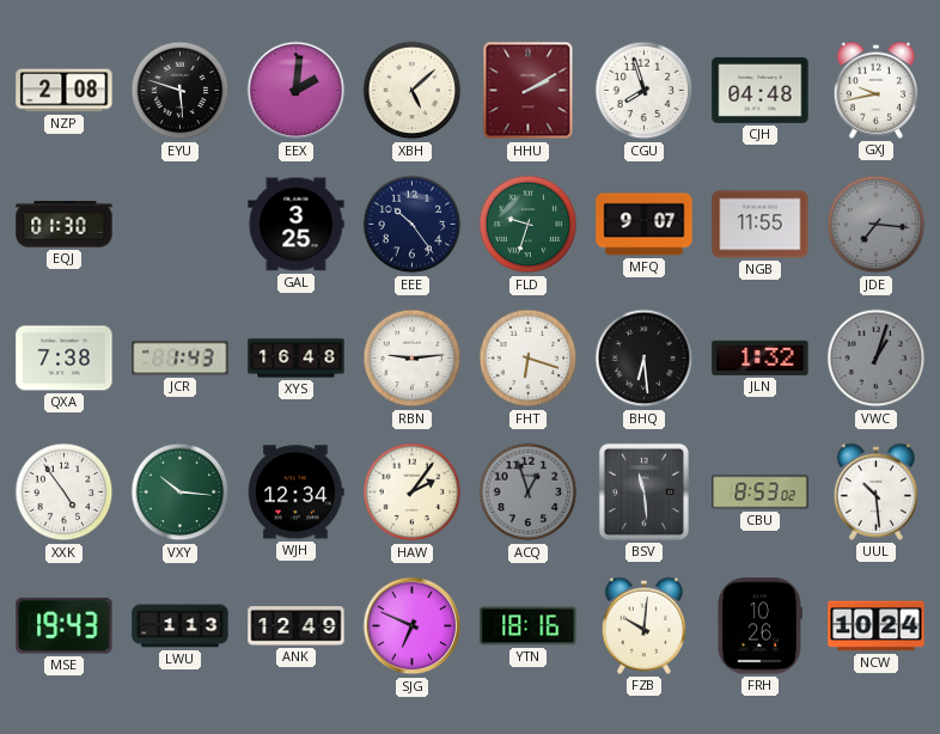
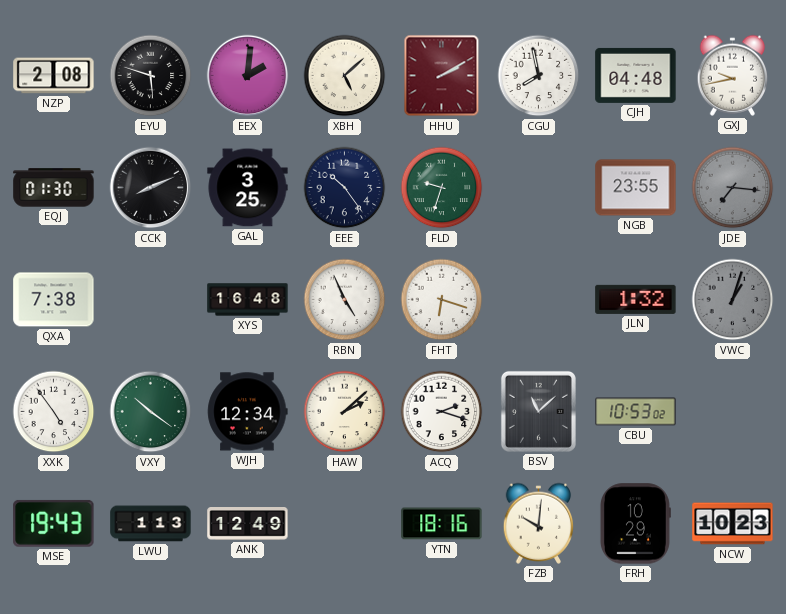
CGU: 7:57 -> 7:58 (539, 76)
CCK: none -> 8:11 (151, 188)
MFQ: 9:07 -> none (645, 225)
NGB: 11:55 -> 23:55 (636, 188)
JCR: 1:43 -> none (181, 359)
RBN: 9:14 -> 4:56 (345, 300)
BHQ: 6:29 -> none (645, 359)
VXY: 10:16 -> 10:21 (151, 412)
HAW: 2:06 -> 2:08 (345, 412)
ACQ: 12:57 -> 2:18 (442, 412)
ACQ dial: grey -> white (442, 412)
BSV: 11:29 -> 11:08 (538, 411)
CBU: 8:53 -> 10:53 (636, 412)
UUL: 10:29 -> none (877, 491)
SJG: 6:49 -> none (413, 626)
FRH: 10:26 -> 10:29 (635, 524)
NCW: 10:24 -> 10:23 (733, 524)
